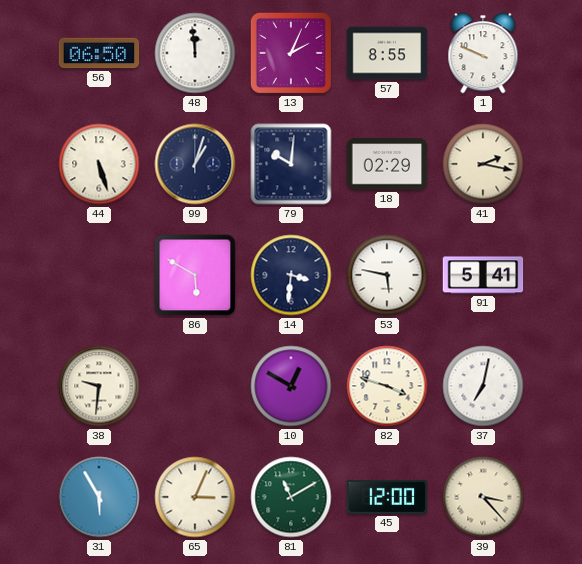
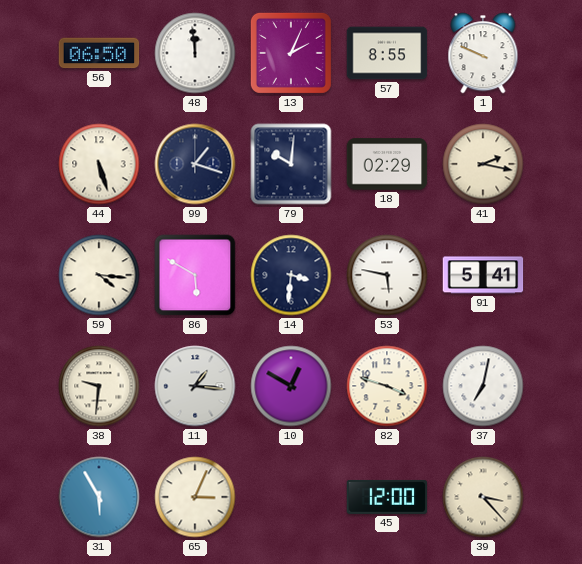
99: 1:03 -> 1:18 (195, 164)
59: none -> 4:16 (99, 275)
11: none -> 1:16 (195, 386)
81: 11:10 -> none (291, 497)
